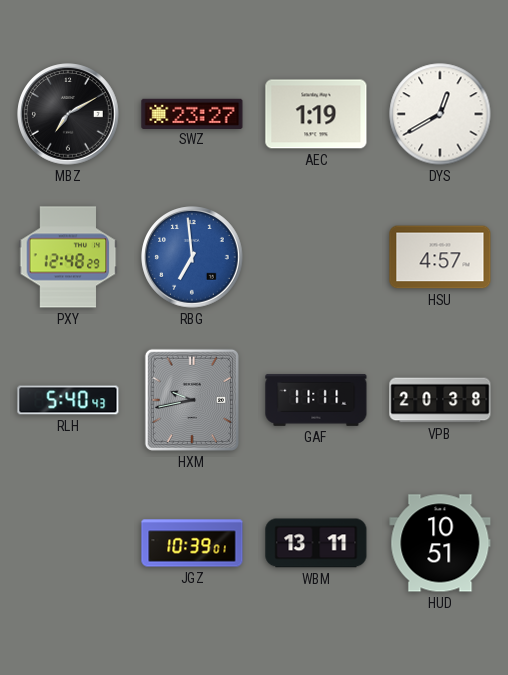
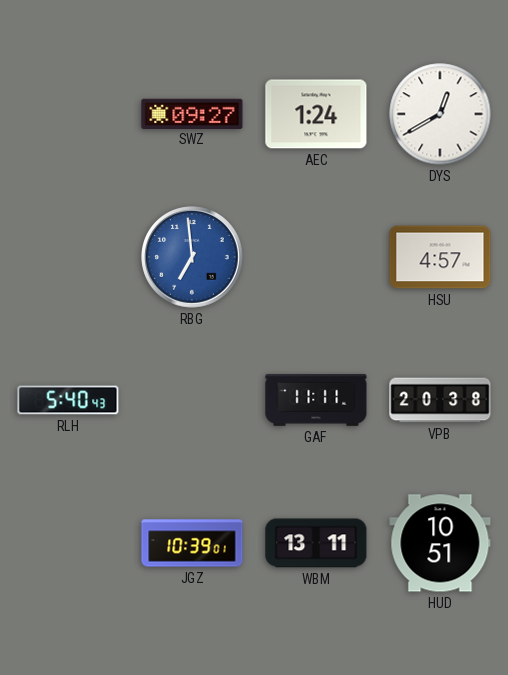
MBZ: 7:10 -> none (68, 114)
SWZ: 23:27 -> 09:27 (192, 113)
AEC: 1:19 -> 1:24 (316, 114)
PXY: 12:48 -> none (68, 257)
HXM: 9:43 -> none (192, 400)
